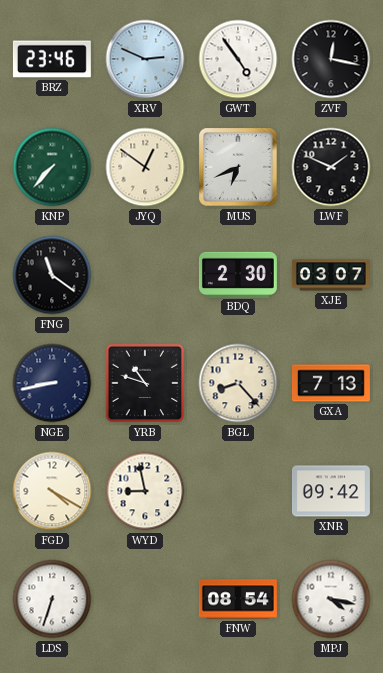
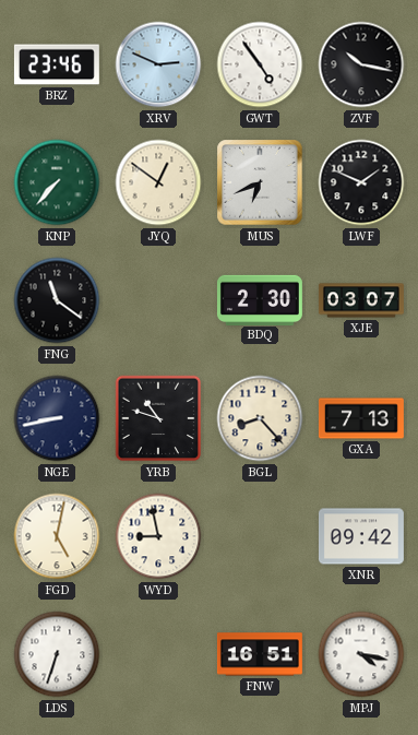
ZVF: 12:17 -> 10:17 (361, 64)
FGD: 4:20 -> 5:02 (57, 536)
FNW: 08:54 -> 16:51 (260, 654)
